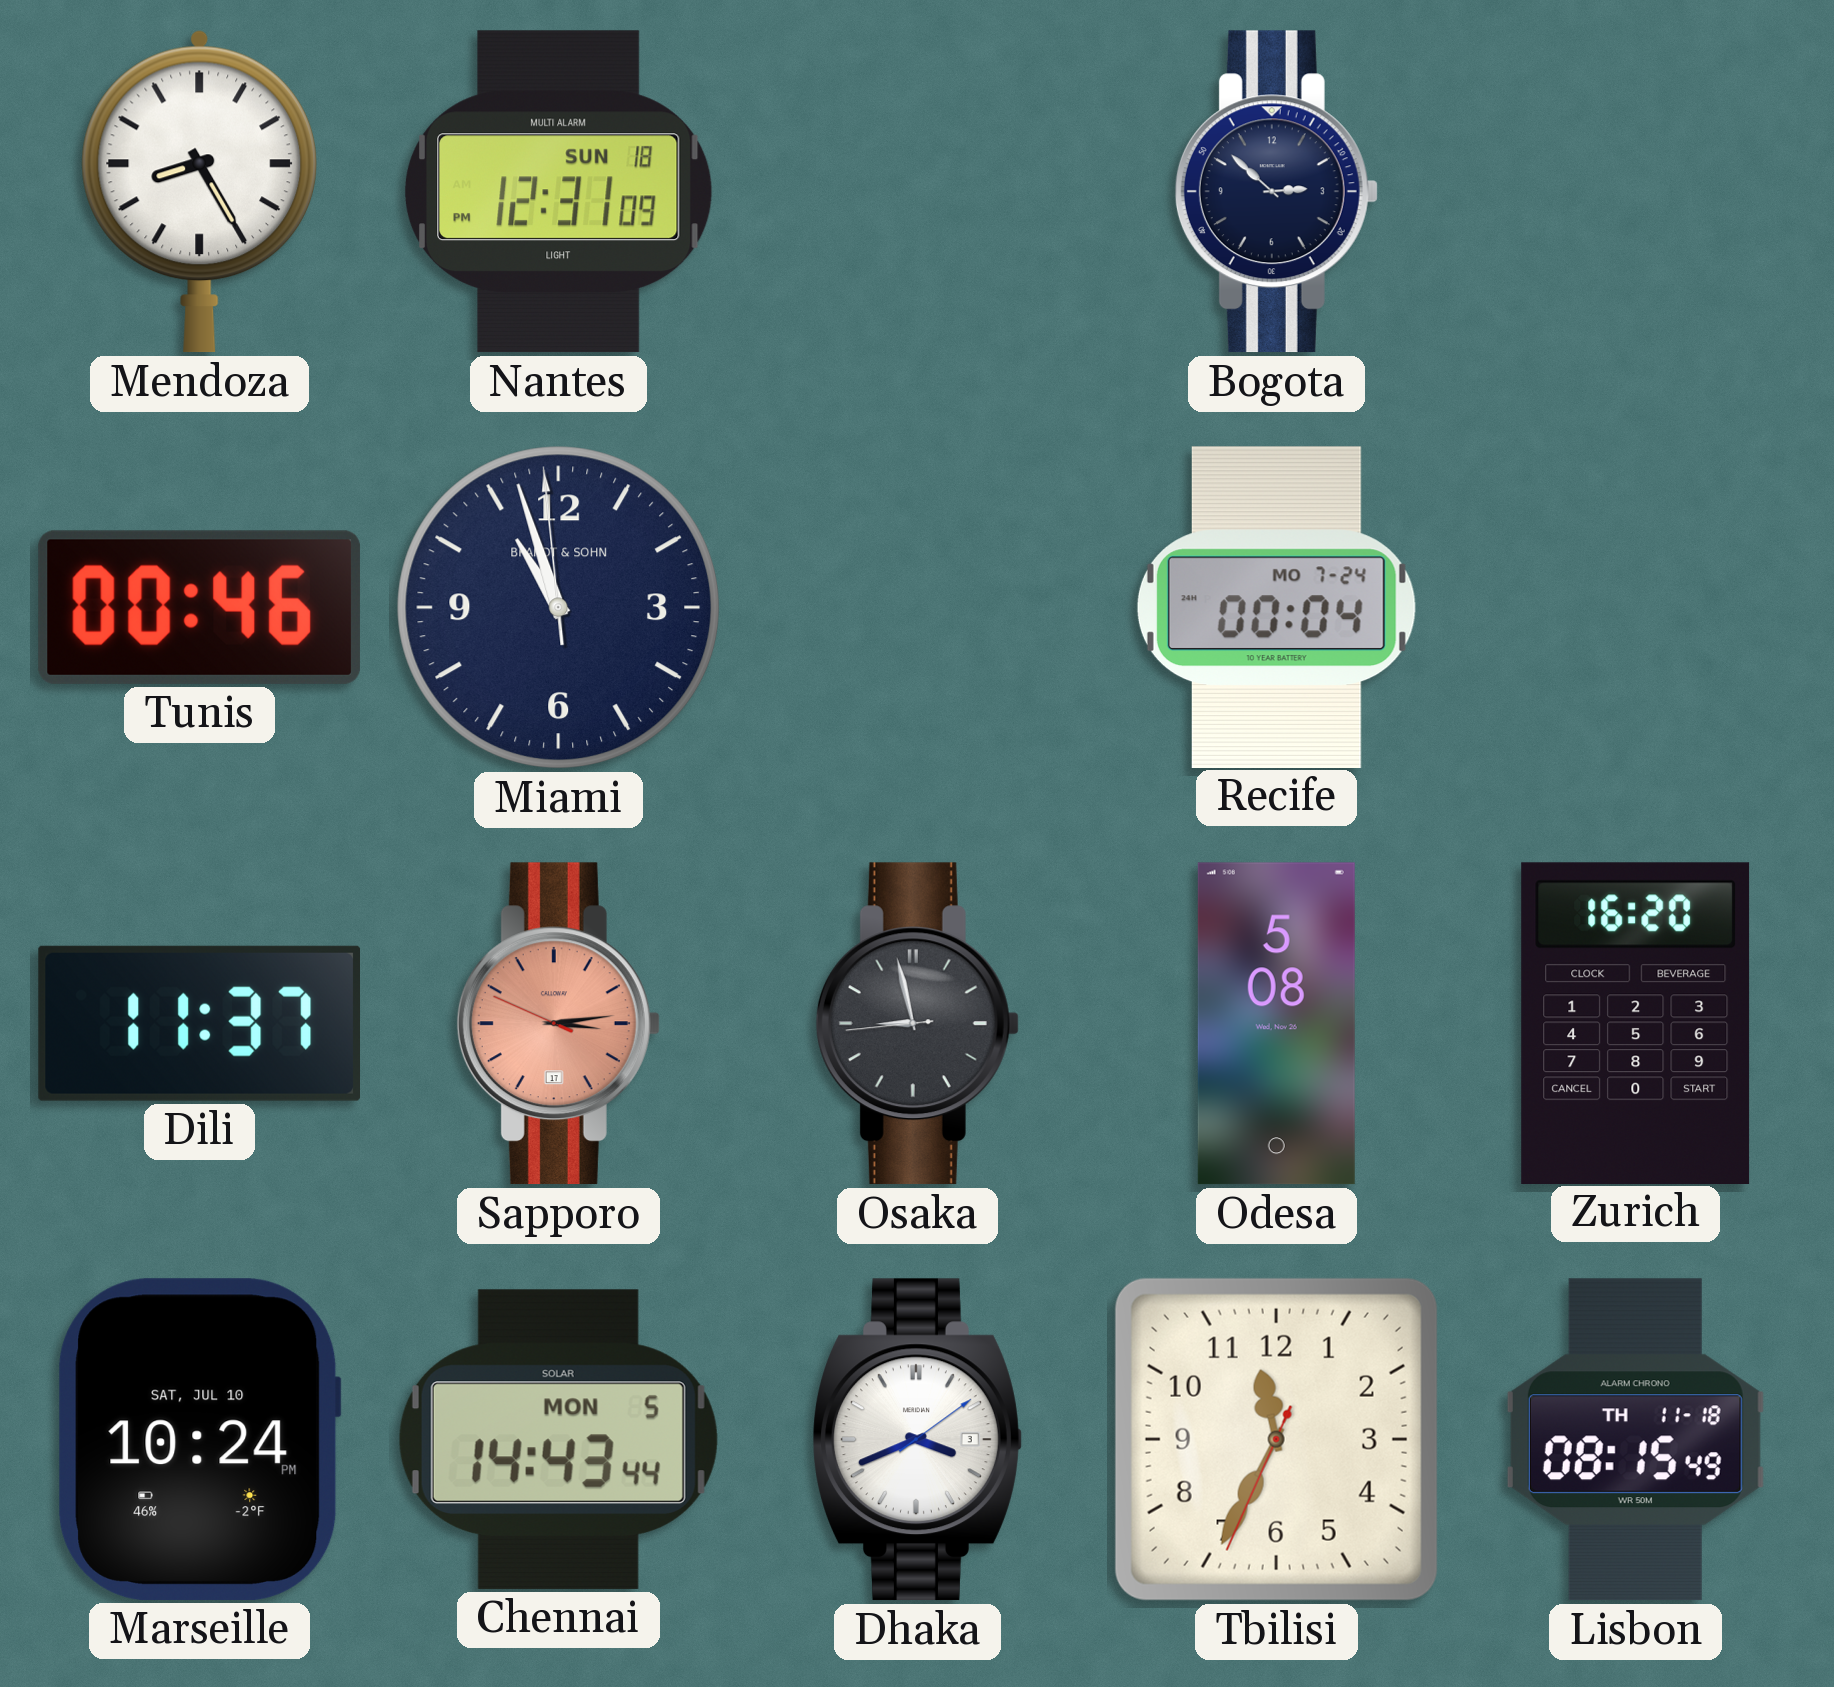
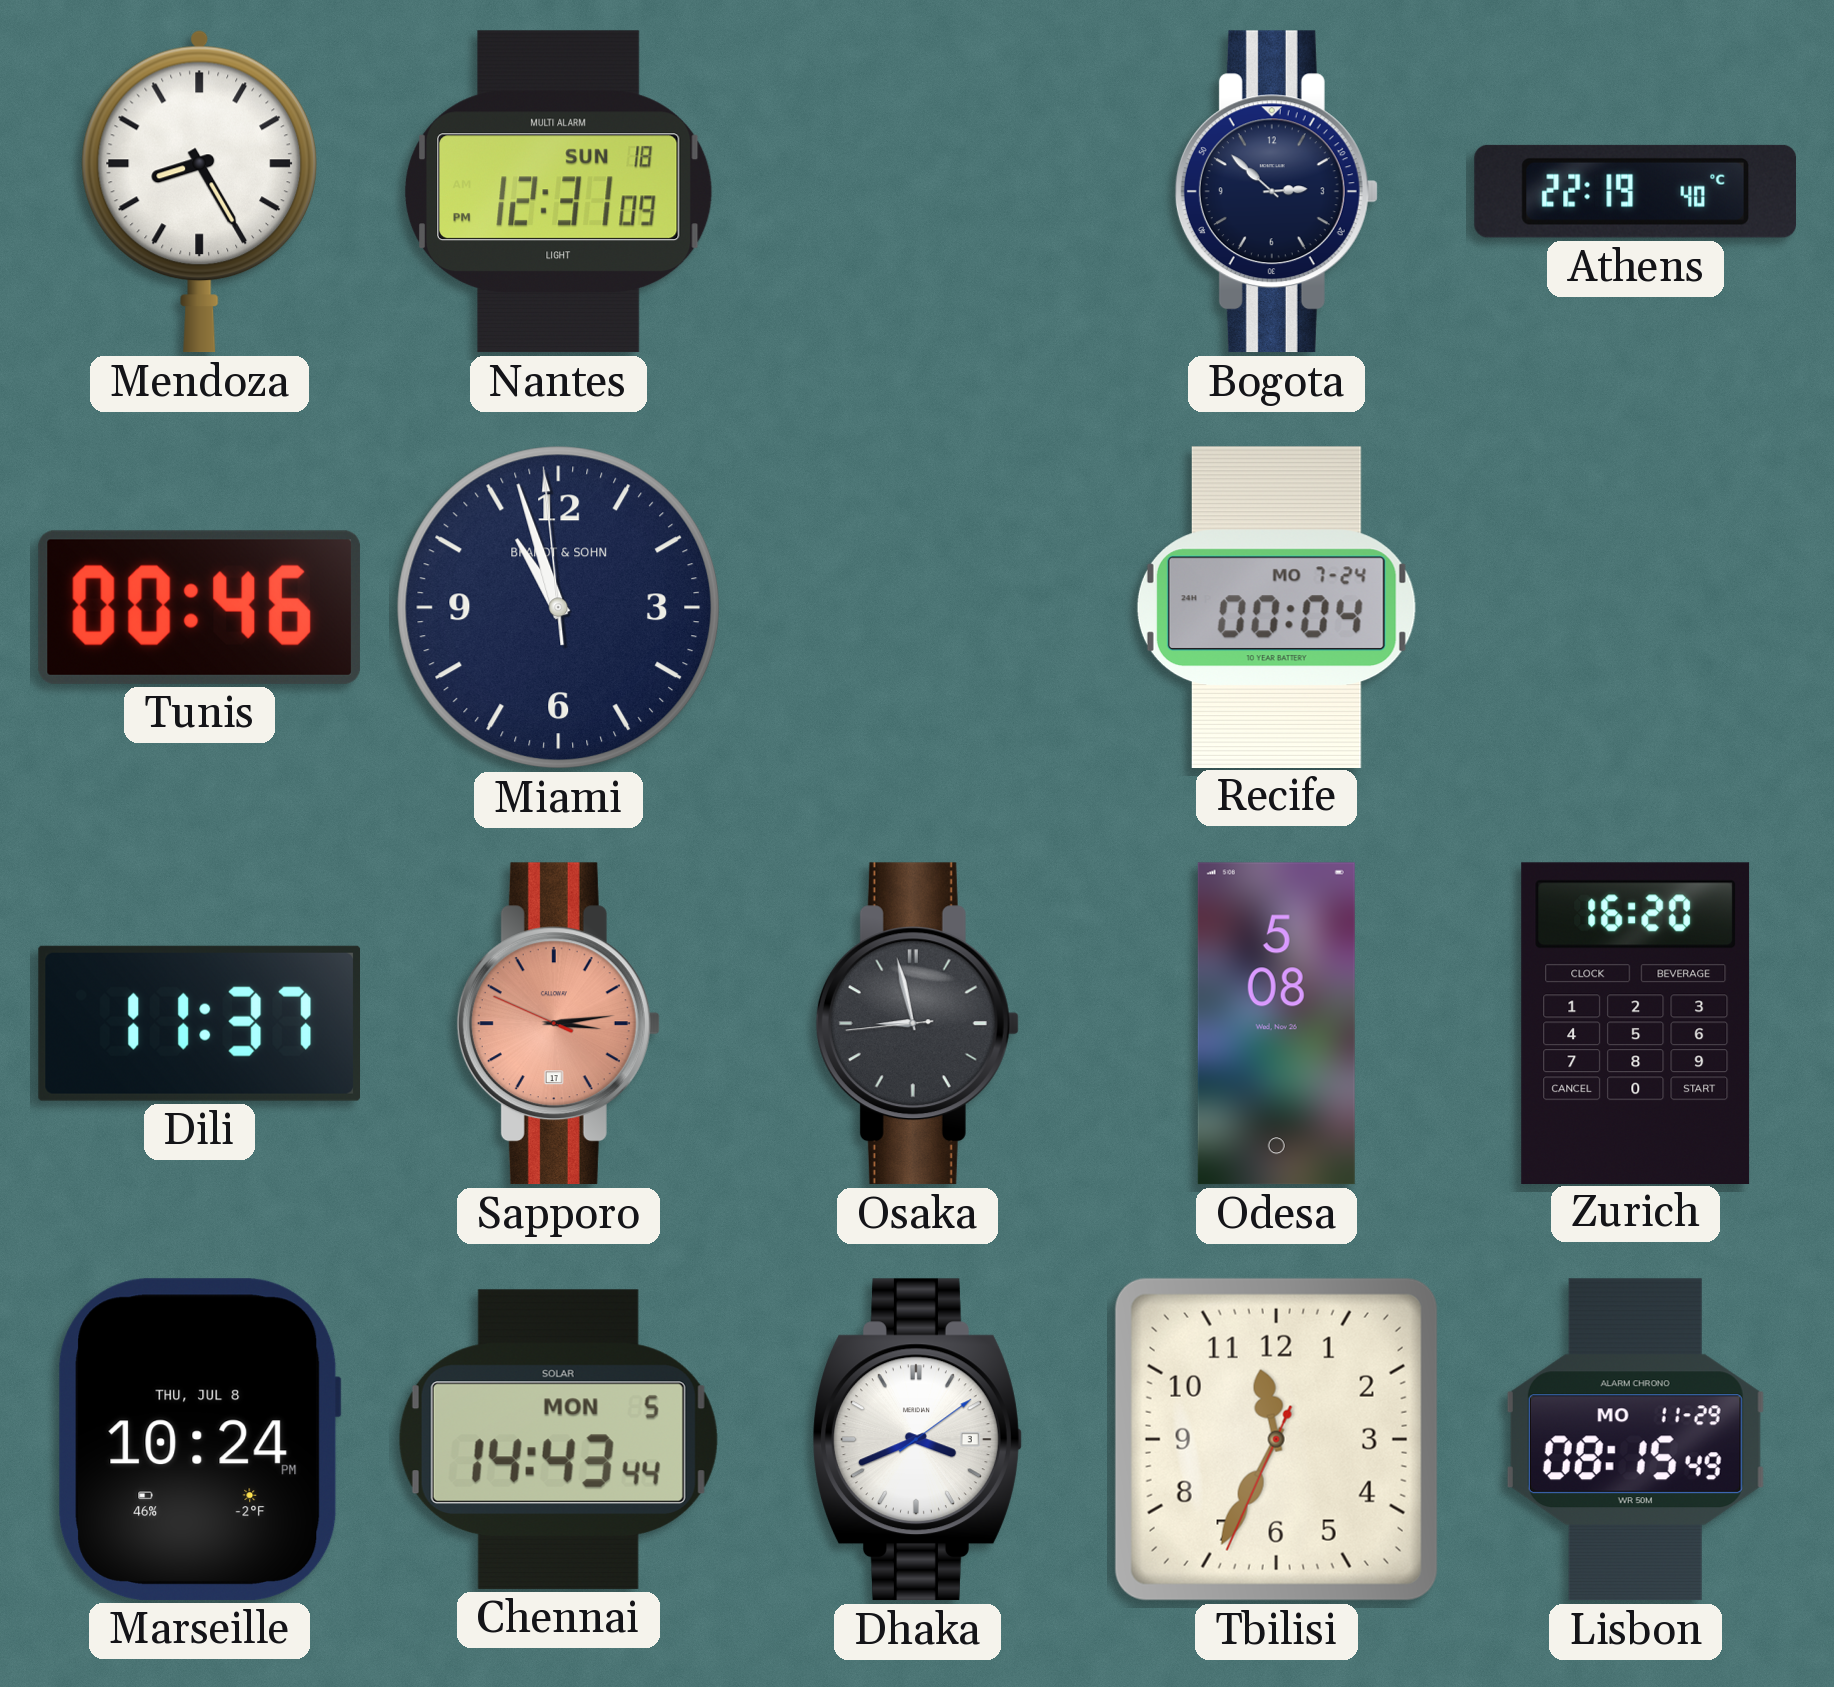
Athens: none -> 22:19 (1635, 191)
Marseille date: SAT, JUL 10 -> THU, JUL 8 (199, 1439)
Lisbon date: TH 11-18 -> MO 11-29 (1635, 1440)
